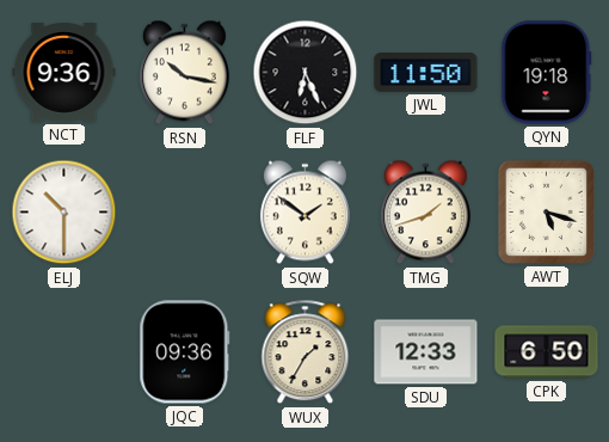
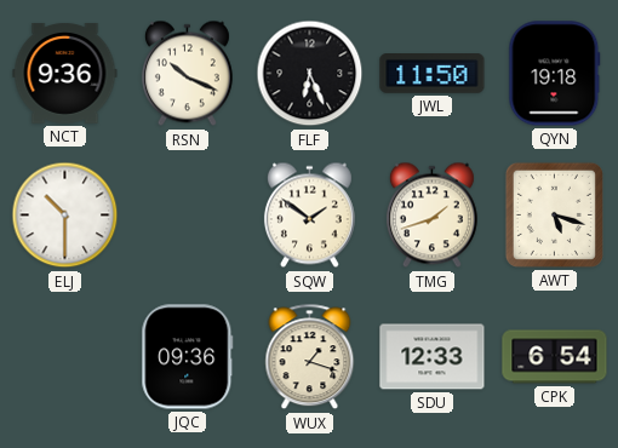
RSN: 10:17 -> 10:19 (187, 74)
WUX: 1:35 -> 1:18 (310, 357)
CPK: 6:50 -> 6:54 (555, 357)
